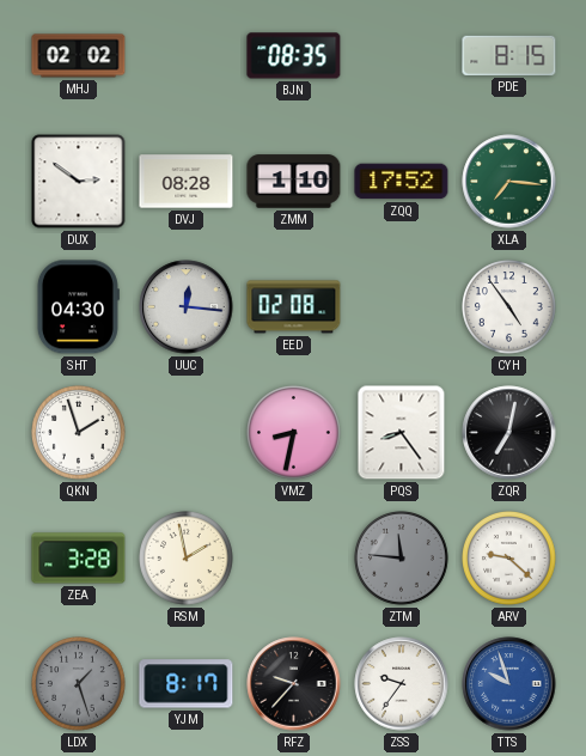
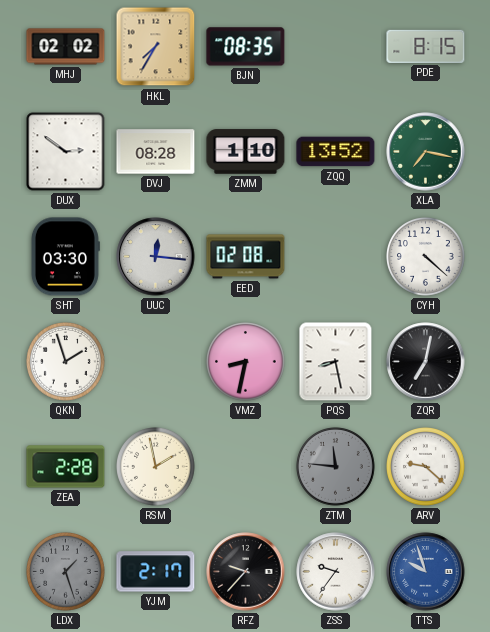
HKL: none -> 7:35 (156, 47)
ZQQ: 17:52 -> 13:52 (336, 152)
XLA: 7:16 -> 7:17 (426, 152)
SHT: 04:30 -> 03:30 (65, 257)
CYH: 4:54 -> 4:22 (426, 257)
PQS: 8:24 -> 8:28 (336, 362)
ZEA: 3:28 -> 2:28 (66, 467)
YJM: 8:17 -> 2:17 (156, 572)
